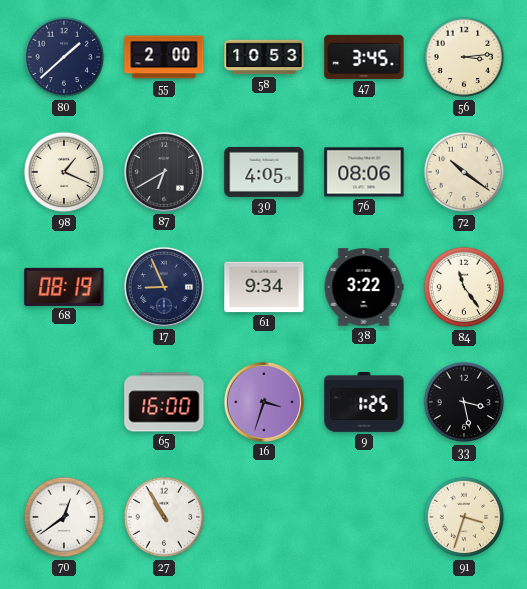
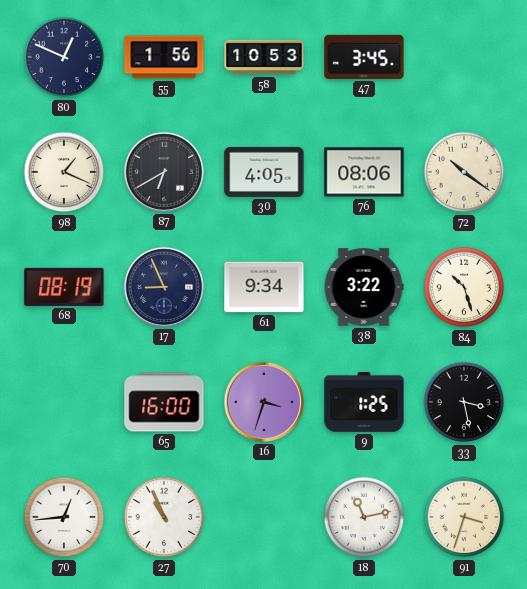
80: 1:38 -> 12:49 (64, 57)
55: 2:00 -> 1:56 (164, 57)
56: 3:14 -> none (464, 57)
84: 11:24 -> 10:27 (464, 287)
70: 12:39 -> 12:44 (64, 517)
27: 10:55 -> 10:56 (164, 517)
18: none -> 11:13 (364, 517)
